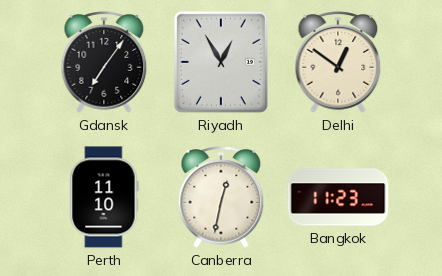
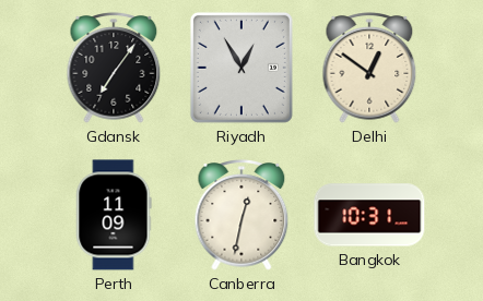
Perth: 11:10 -> 11:09 (114, 215)
Bangkok: 11:23 -> 10:31 (369, 215)
